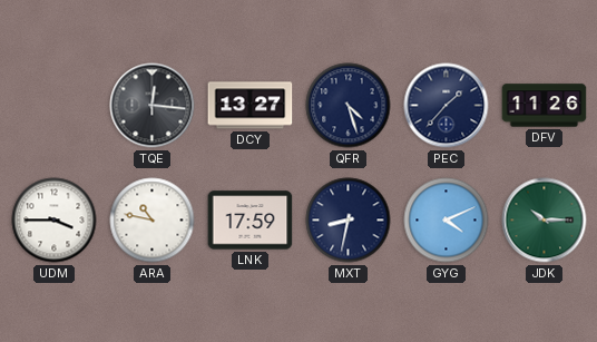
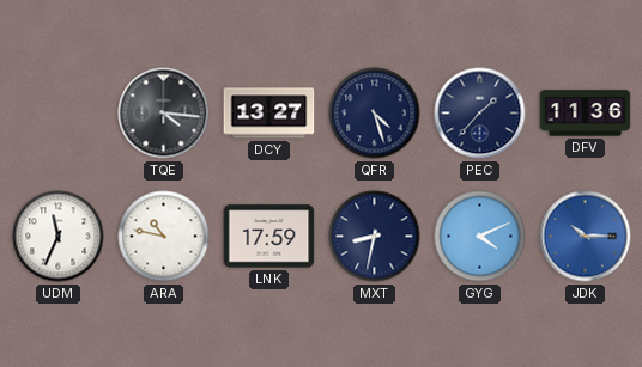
TQE: 12:16 -> 4:16 (164, 114)
DFV: 11:26 -> 11:36 (586, 114)
UDM: 3:45 -> 11:34 (59, 237)
JDK dial: green -> blue (586, 237)
